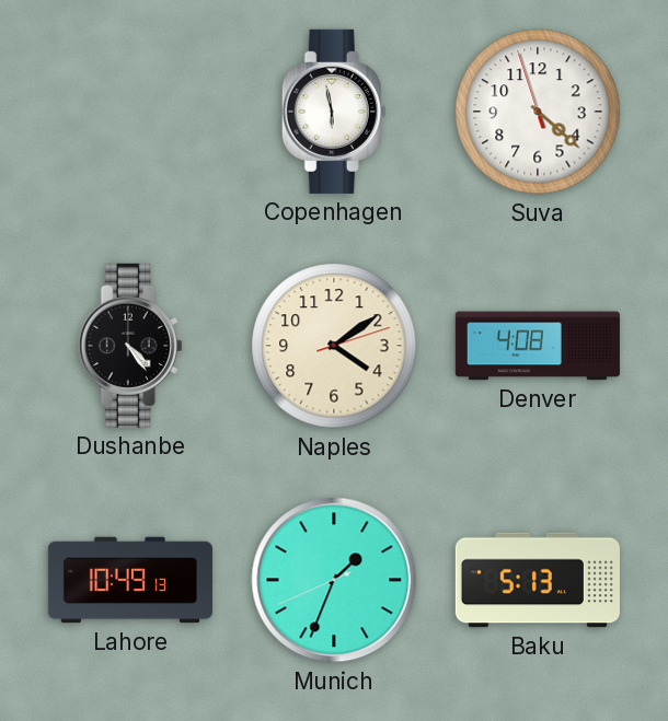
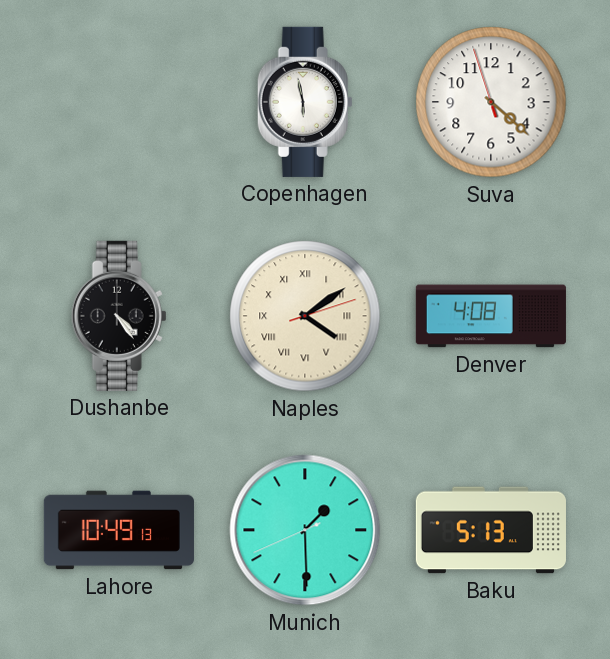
Naples numerals: Arabic -> Roman (305, 316)
Munich: 1:33 -> 1:29 (305, 530)
